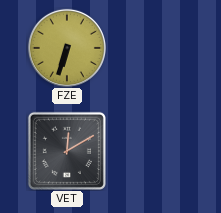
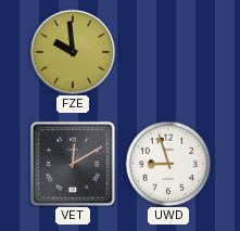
FZE: 6:33 -> 9:59 (73, 52)
UWD: none -> 8:57 (168, 164)
